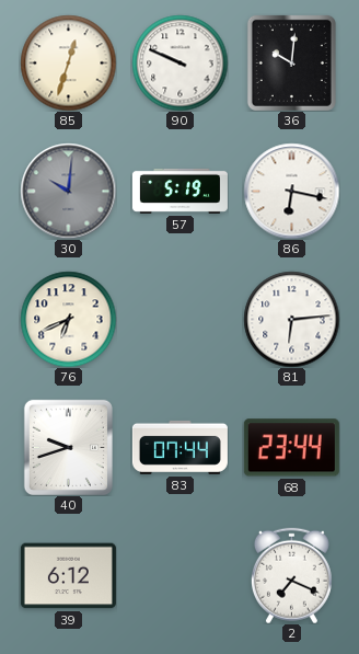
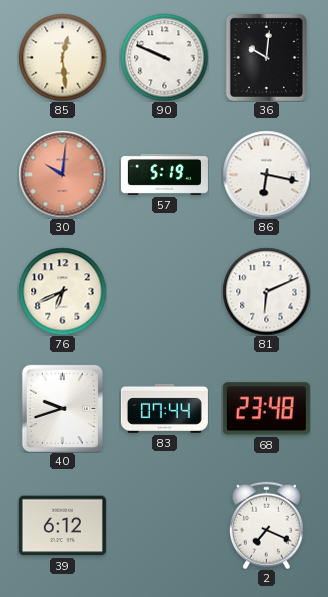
85: 12:33 -> 12:29 (62, 57)
30 dial: grey -> salmon (62, 174)
81: 6:14 -> 6:11 (266, 291)
68: 23:44 -> 23:48 (266, 409)
